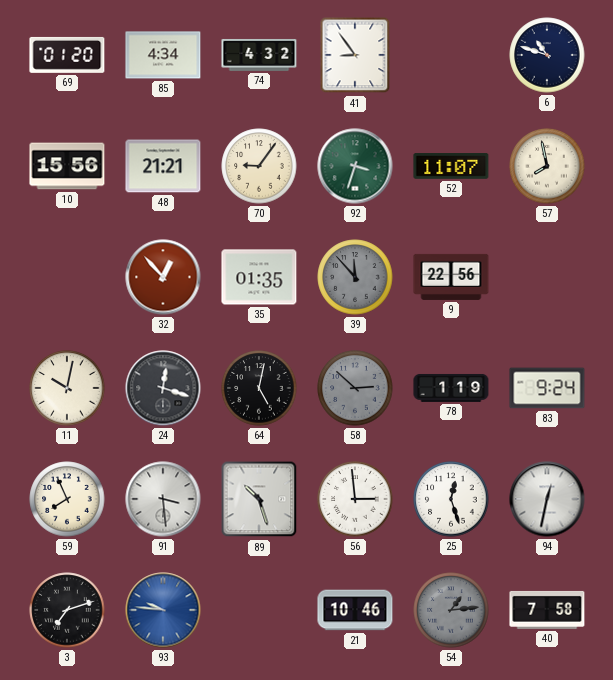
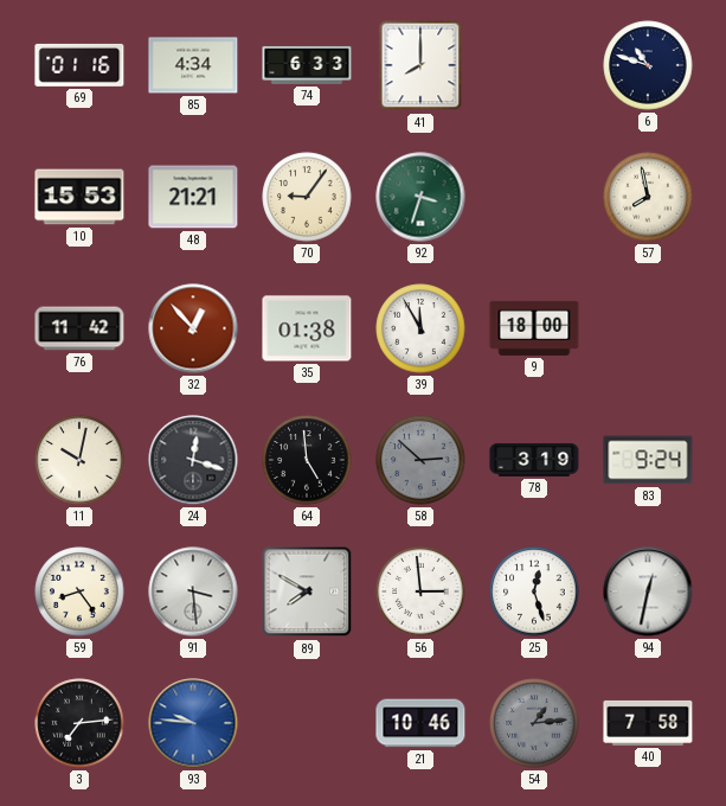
69: 01:20 -> 01:16 (79, 65)
74: 4:32 -> 6:33 (307, 65)
41: 8:54 -> 8:00 (420, 65)
10: 15:56 -> 15:53 (79, 197)
52: 11:07 -> none (451, 167)
76: none -> 11:42 (79, 328)
35: 01:35 -> 01:38 (307, 328)
39: 11:53 -> 11:55 (420, 328)
39 dial: grey -> white (420, 328)
9: 22:56 -> 18:00 (534, 328)
64: 5:02 -> 4:59 (307, 460)
78: 1:19 -> 3:19 (534, 460)
59: 7:56 -> 8:24 (79, 591)
89: 10:27 -> 7:50 (307, 591)
3: 7:12 -> 7:14 (79, 723)
